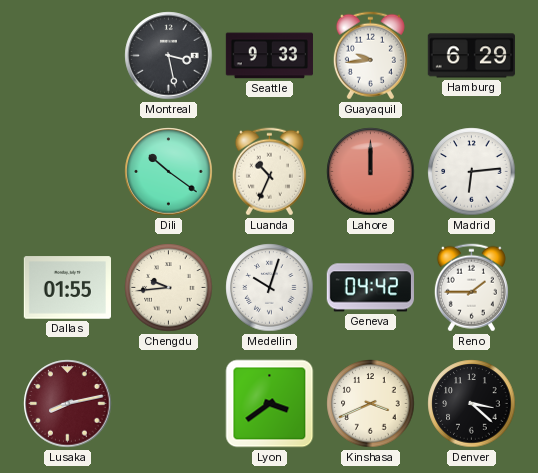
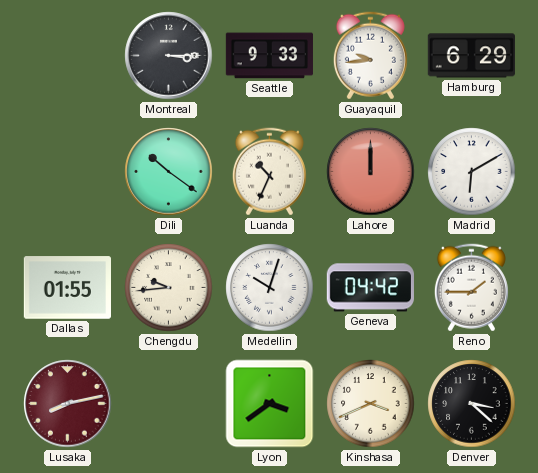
Montreal: 3:28 -> 3:15 (169, 56)
Madrid: 6:14 -> 6:10 (472, 172)
